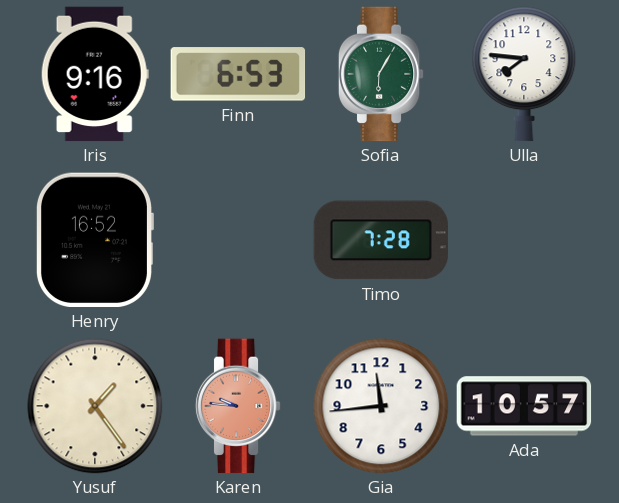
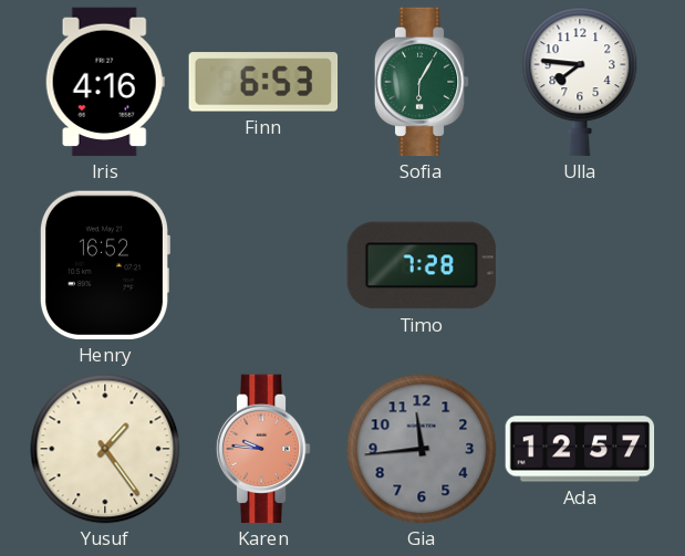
Iris: 9:16 -> 4:16 (105, 82)
Gia dial: white -> grey (422, 449)
Ada: 10:57 -> 12:57 (580, 449)
